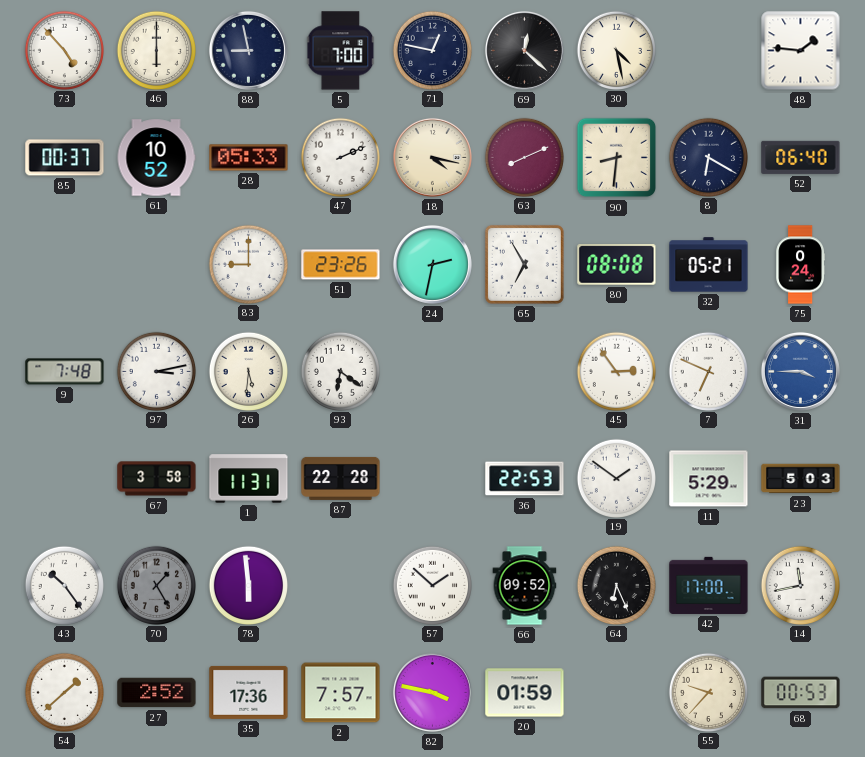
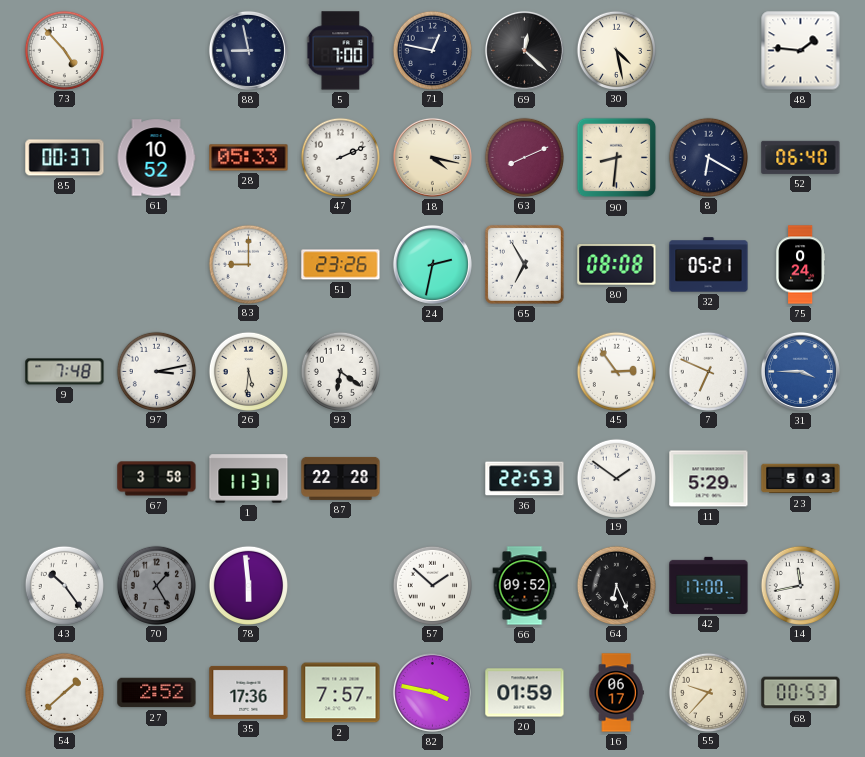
46: 6:00 -> none (156, 50)
16: none -> 06:17 (616, 693)
